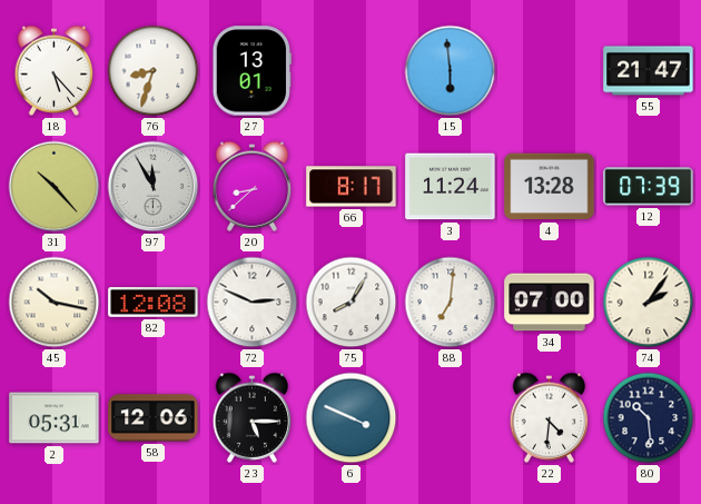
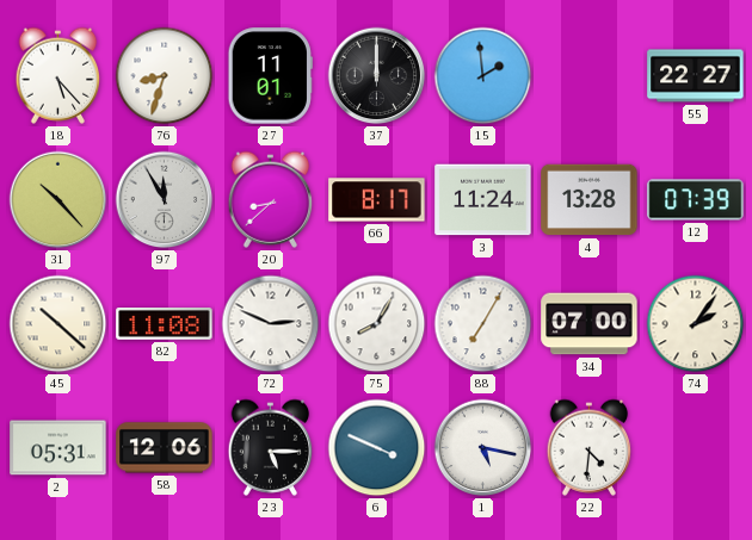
27: 13:01 -> 11:01 (270, 76)
37: none -> 12:00 (377, 76)
15: 5:59 -> 1:59 (483, 76)
55: 21:47 -> 22:27 (696, 76)
45: 10:17 -> 10:22 (58, 324)
82: 12:08 -> 11:08 (165, 324)
88: 7:01 -> 7:05 (483, 324)
1: none -> 5:17 (483, 448)
80: 10:29 -> none (649, 418)
